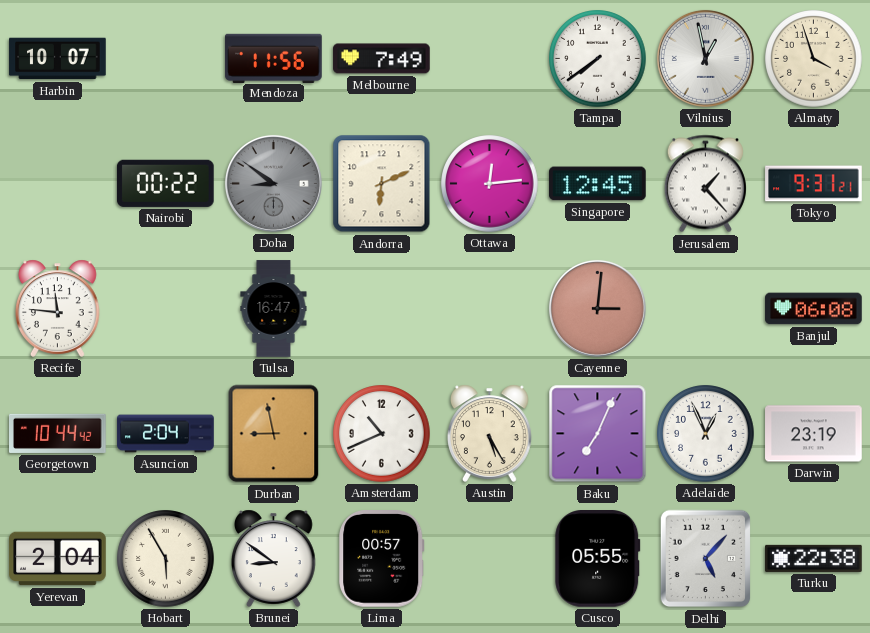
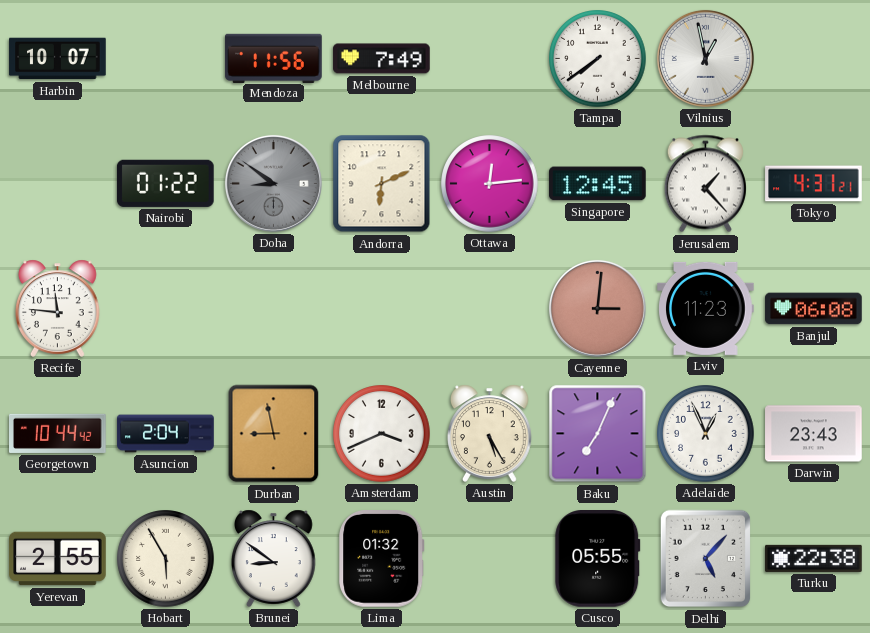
Almaty: 3:57 -> none (814, 59)
Nairobi: 00:22 -> 01:22 (165, 183)
Tokyo: 9:31 -> 4:31 (814, 184)
Tulsa: 16:47 -> none (274, 309)
Lviv: none -> 11:23 (706, 308)
Amsterdam: 10:41 -> 3:41 (382, 434)
Darwin: 23:19 -> 23:43 (814, 434)
Yerevan: 2:04 -> 2:55 (58, 559)
Lima: 00:57 -> 01:32 (382, 559)
